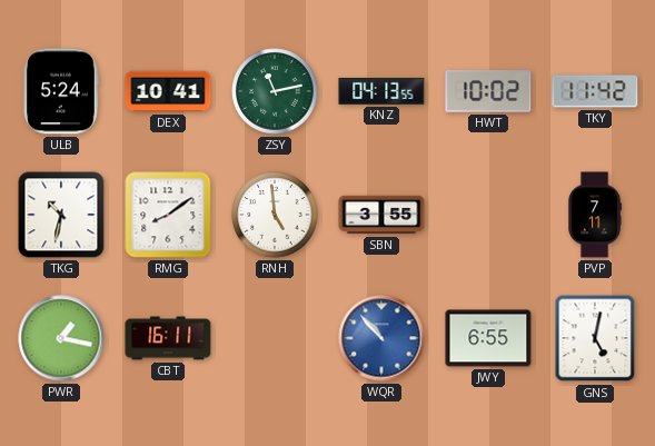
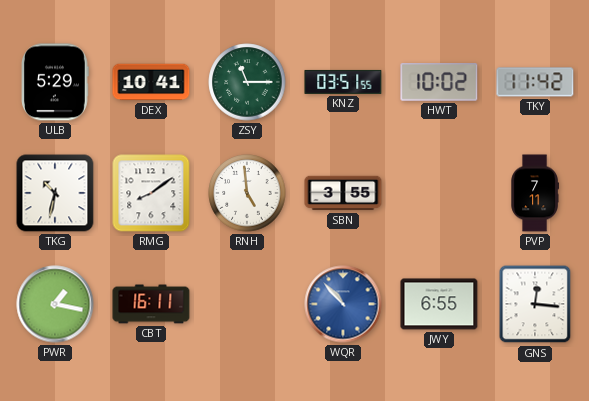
ULB: 5:24 -> 5:29 (55, 82)
ZSY: 11:13 -> 11:15 (247, 82)
KNZ: 04:13 -> 03:51 (343, 82)
GNS: 5:02 -> 12:16 (535, 304)
